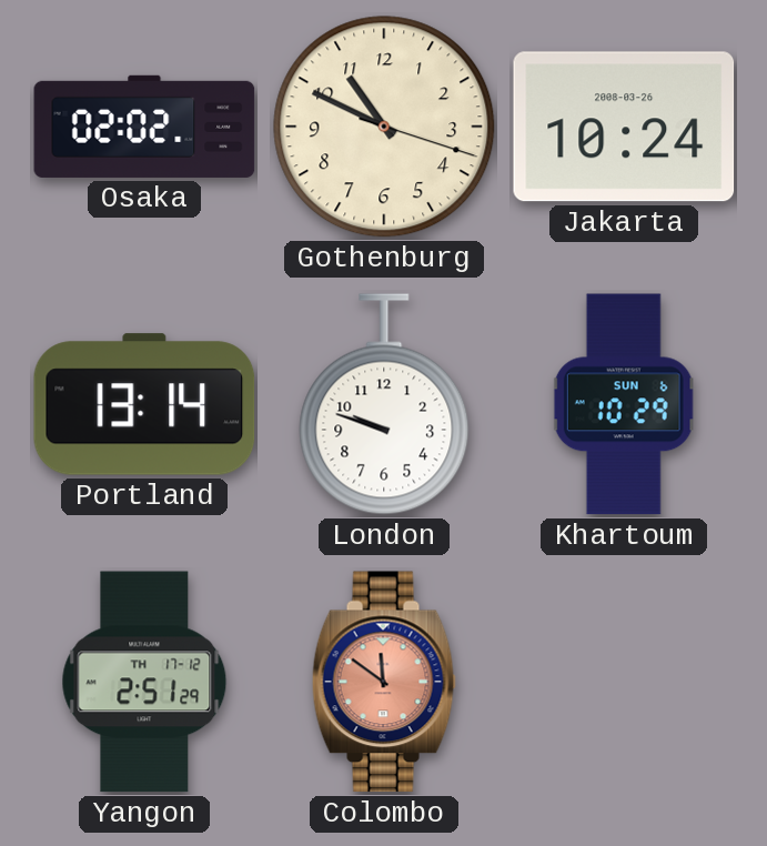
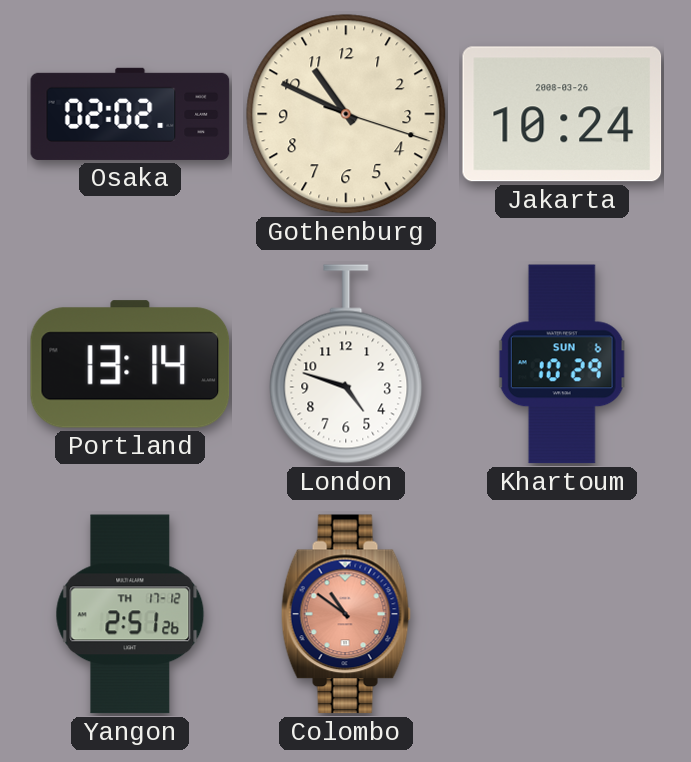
London: 9:48 -> 4:48 (346, 364)
Yangon: 2:51:29 -> 2:51:26 (130, 614)
Colombo: 11:51 -> 10:51 (346, 614)
